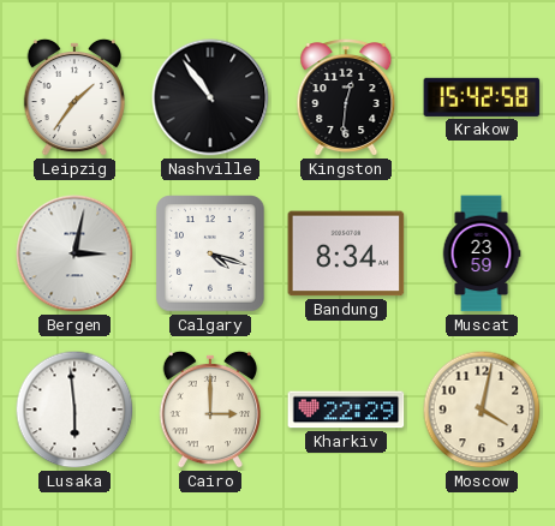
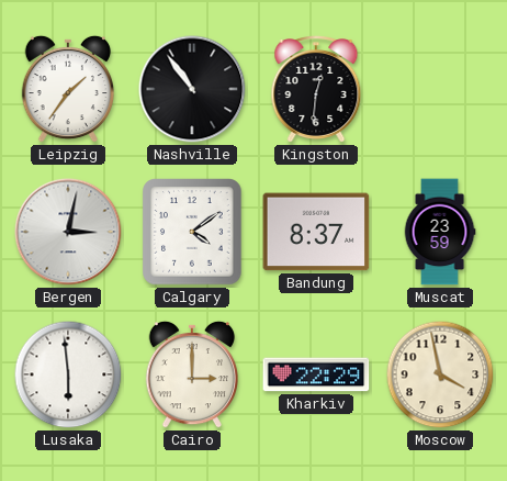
Krakow: 15:42 -> none (482, 97)
Calgary: 4:18 -> 4:09 (192, 232)
Bandung: 8:34 -> 8:37 (316, 232)
Moscow: 4:02 -> 3:58 (440, 374)
